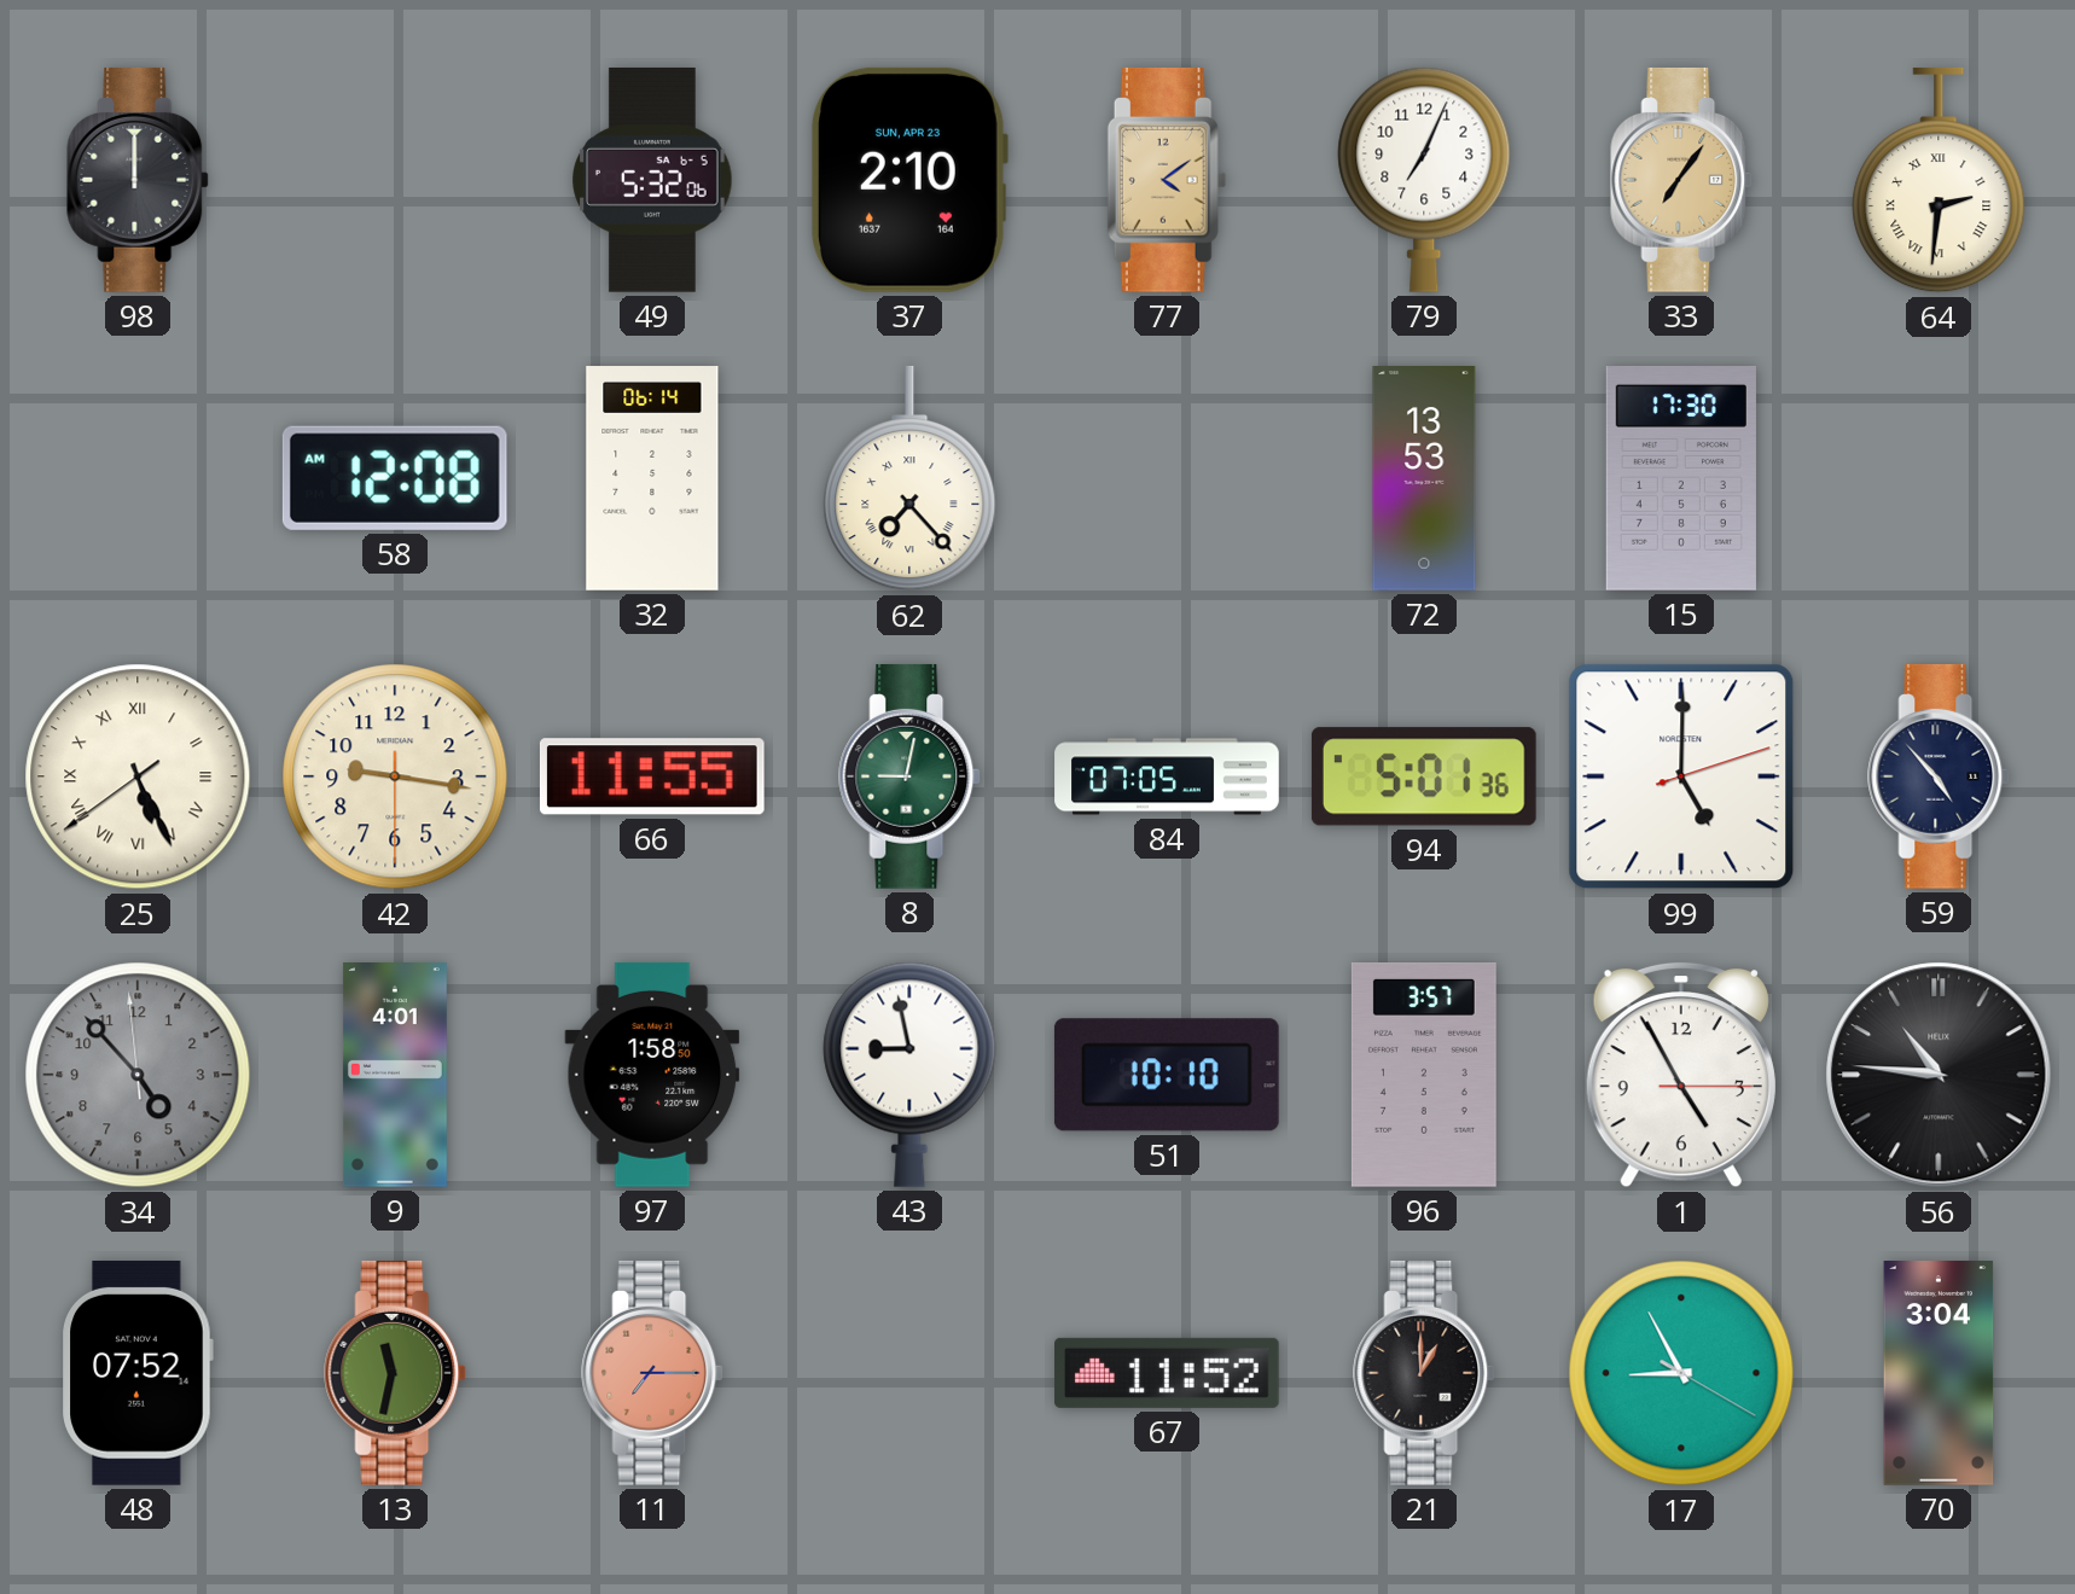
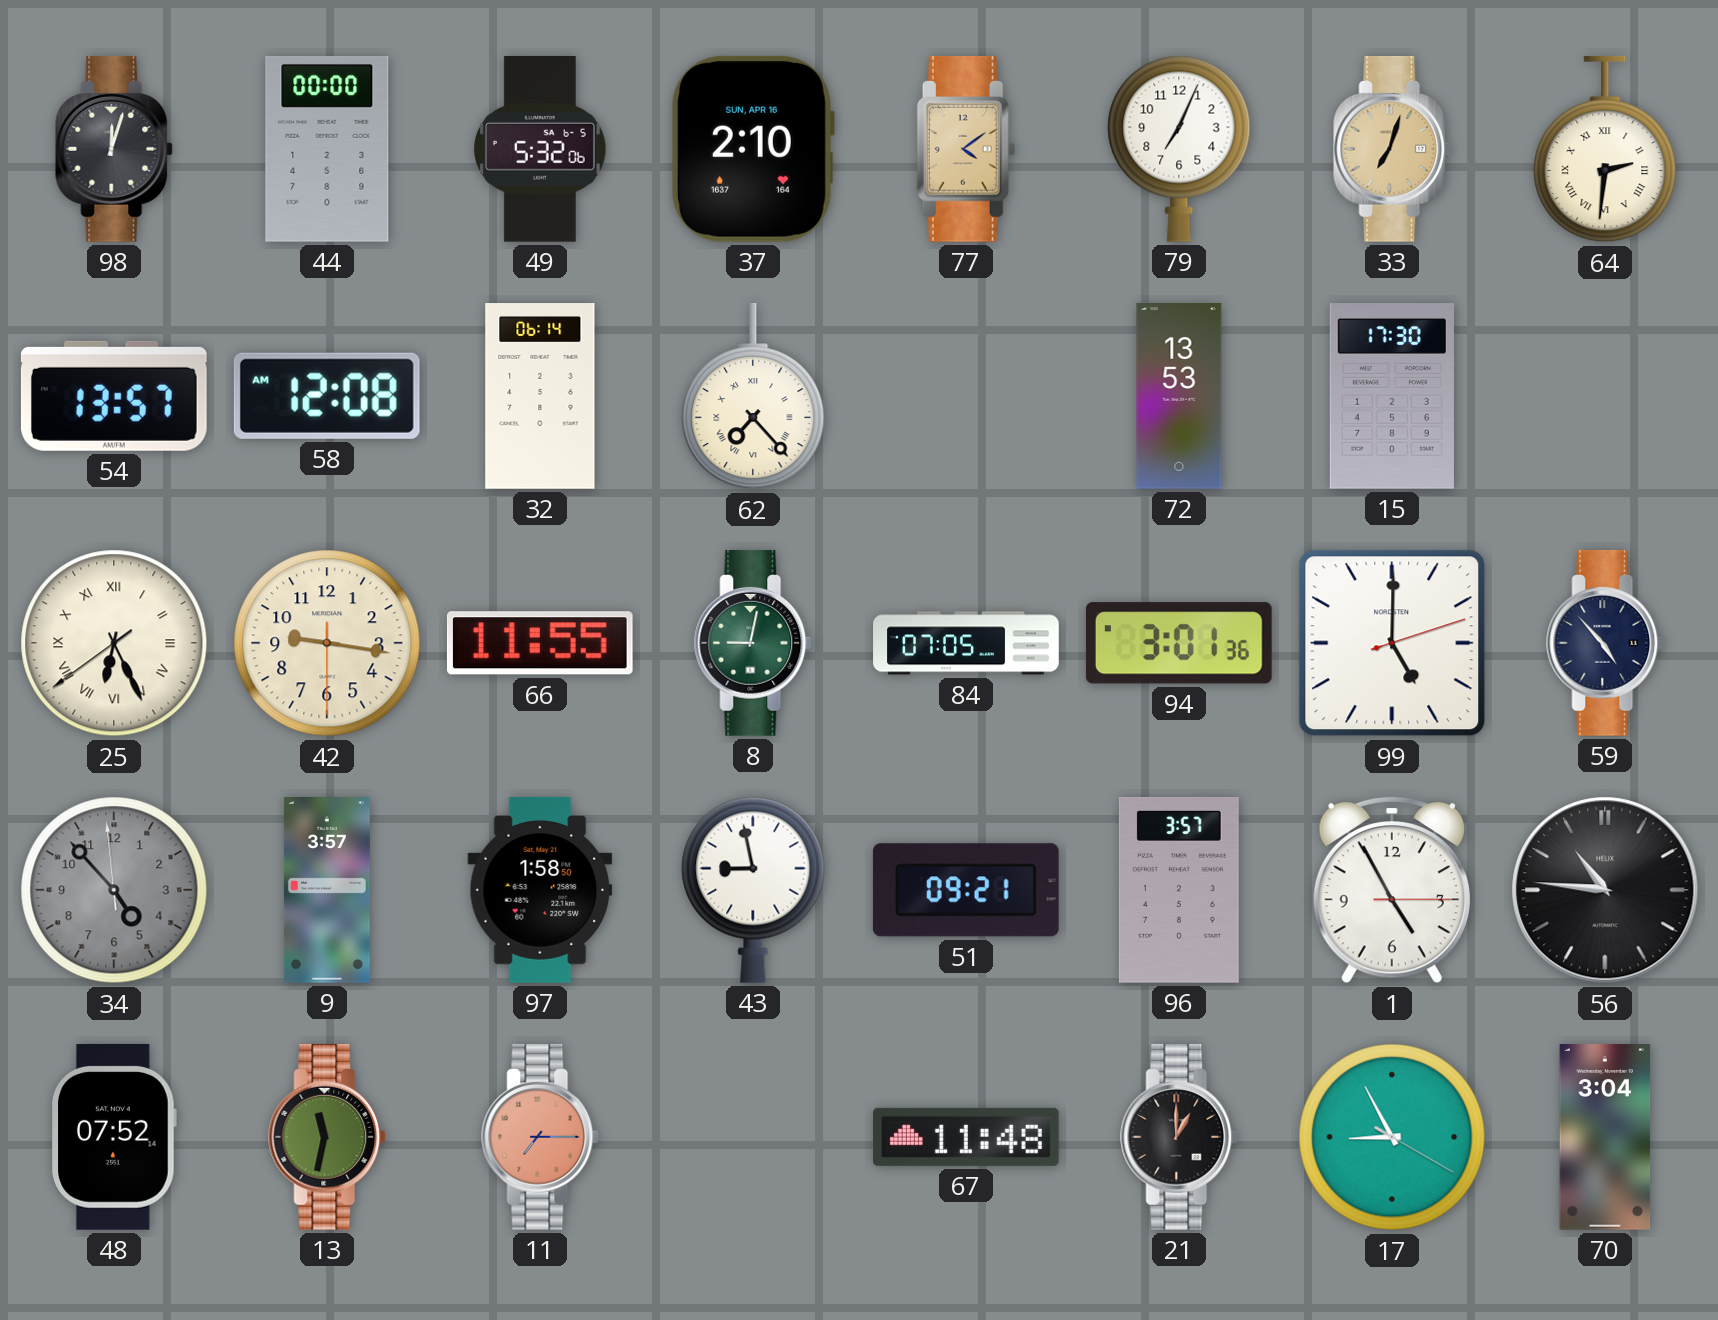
98: 12:00 -> 12:03 (115, 149)
44: none -> 00:00 (327, 149)
37 date: SUN, APR 23 -> SUN, APR 16 (752, 149)
33: 7:06 -> 7:03 (1393, 149)
54: none -> 13:57 (114, 396)
25: 5:25 -> 6:25 (114, 643)
94: 5:01 -> 3:01 (1179, 643)
9: 4:01 -> 3:57 (327, 891)
51: 10:10 -> 09:21 (966, 890)
67: 11:52 -> 11:48 (967, 1137)
